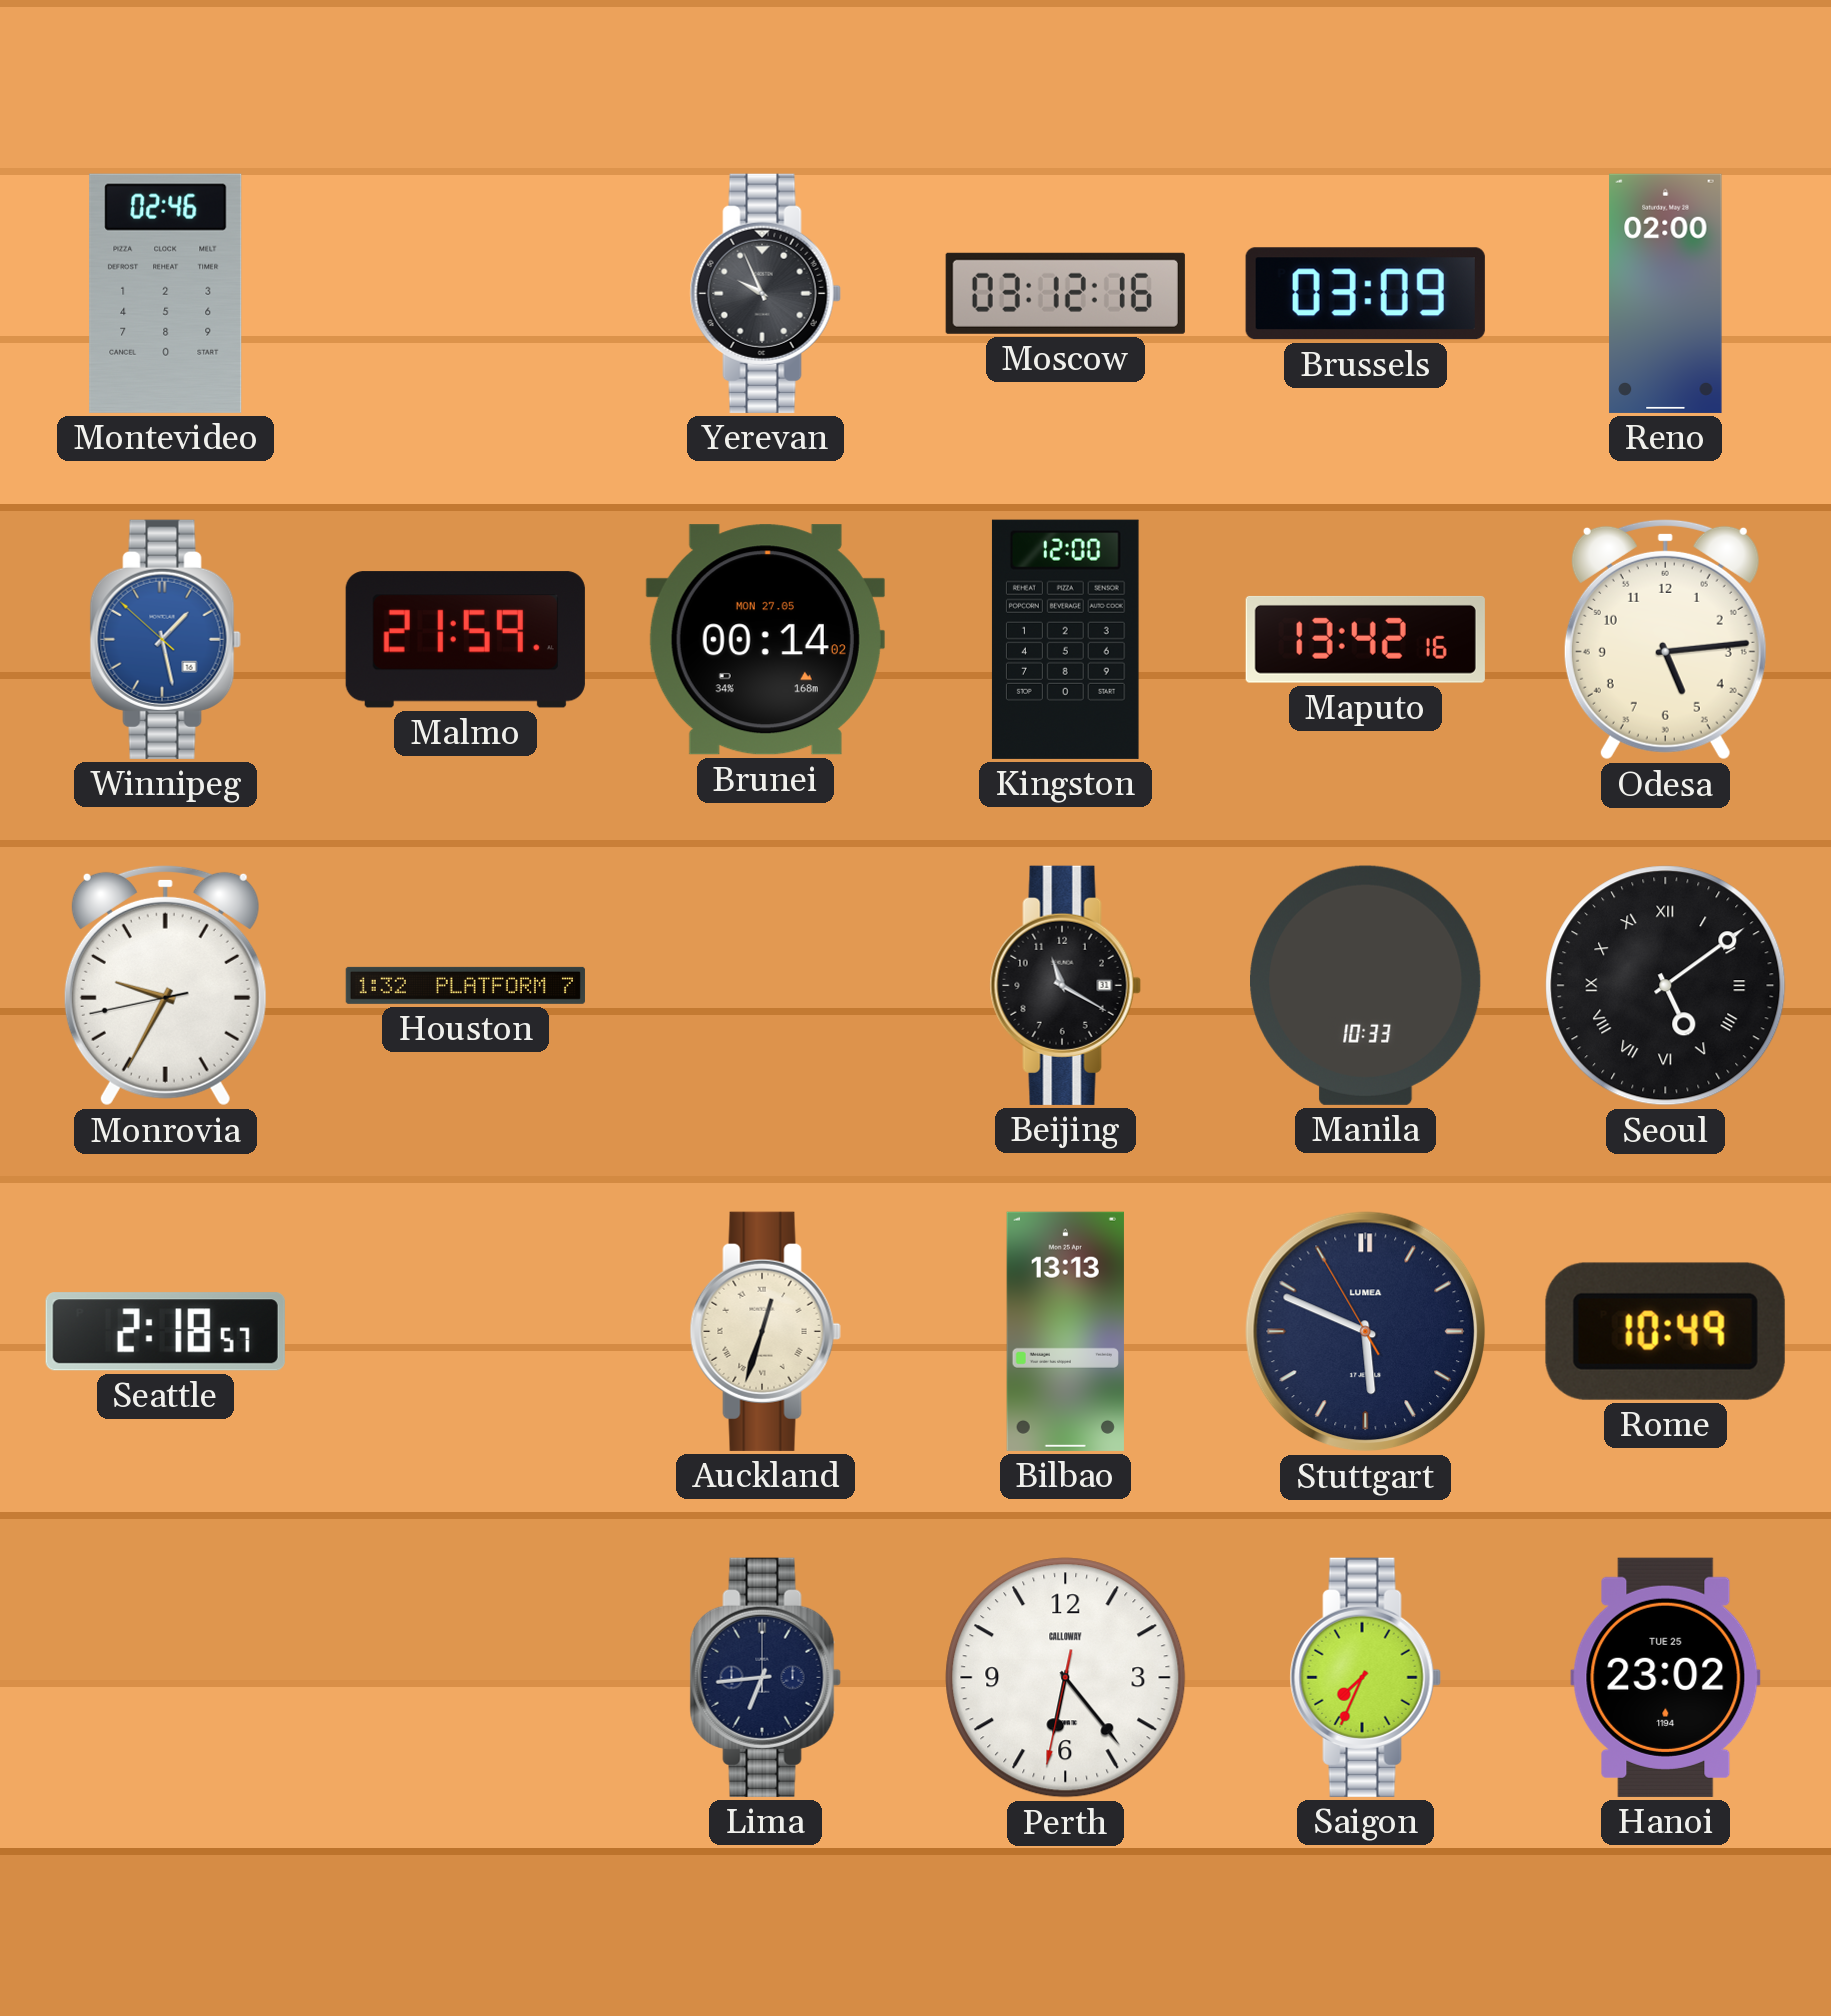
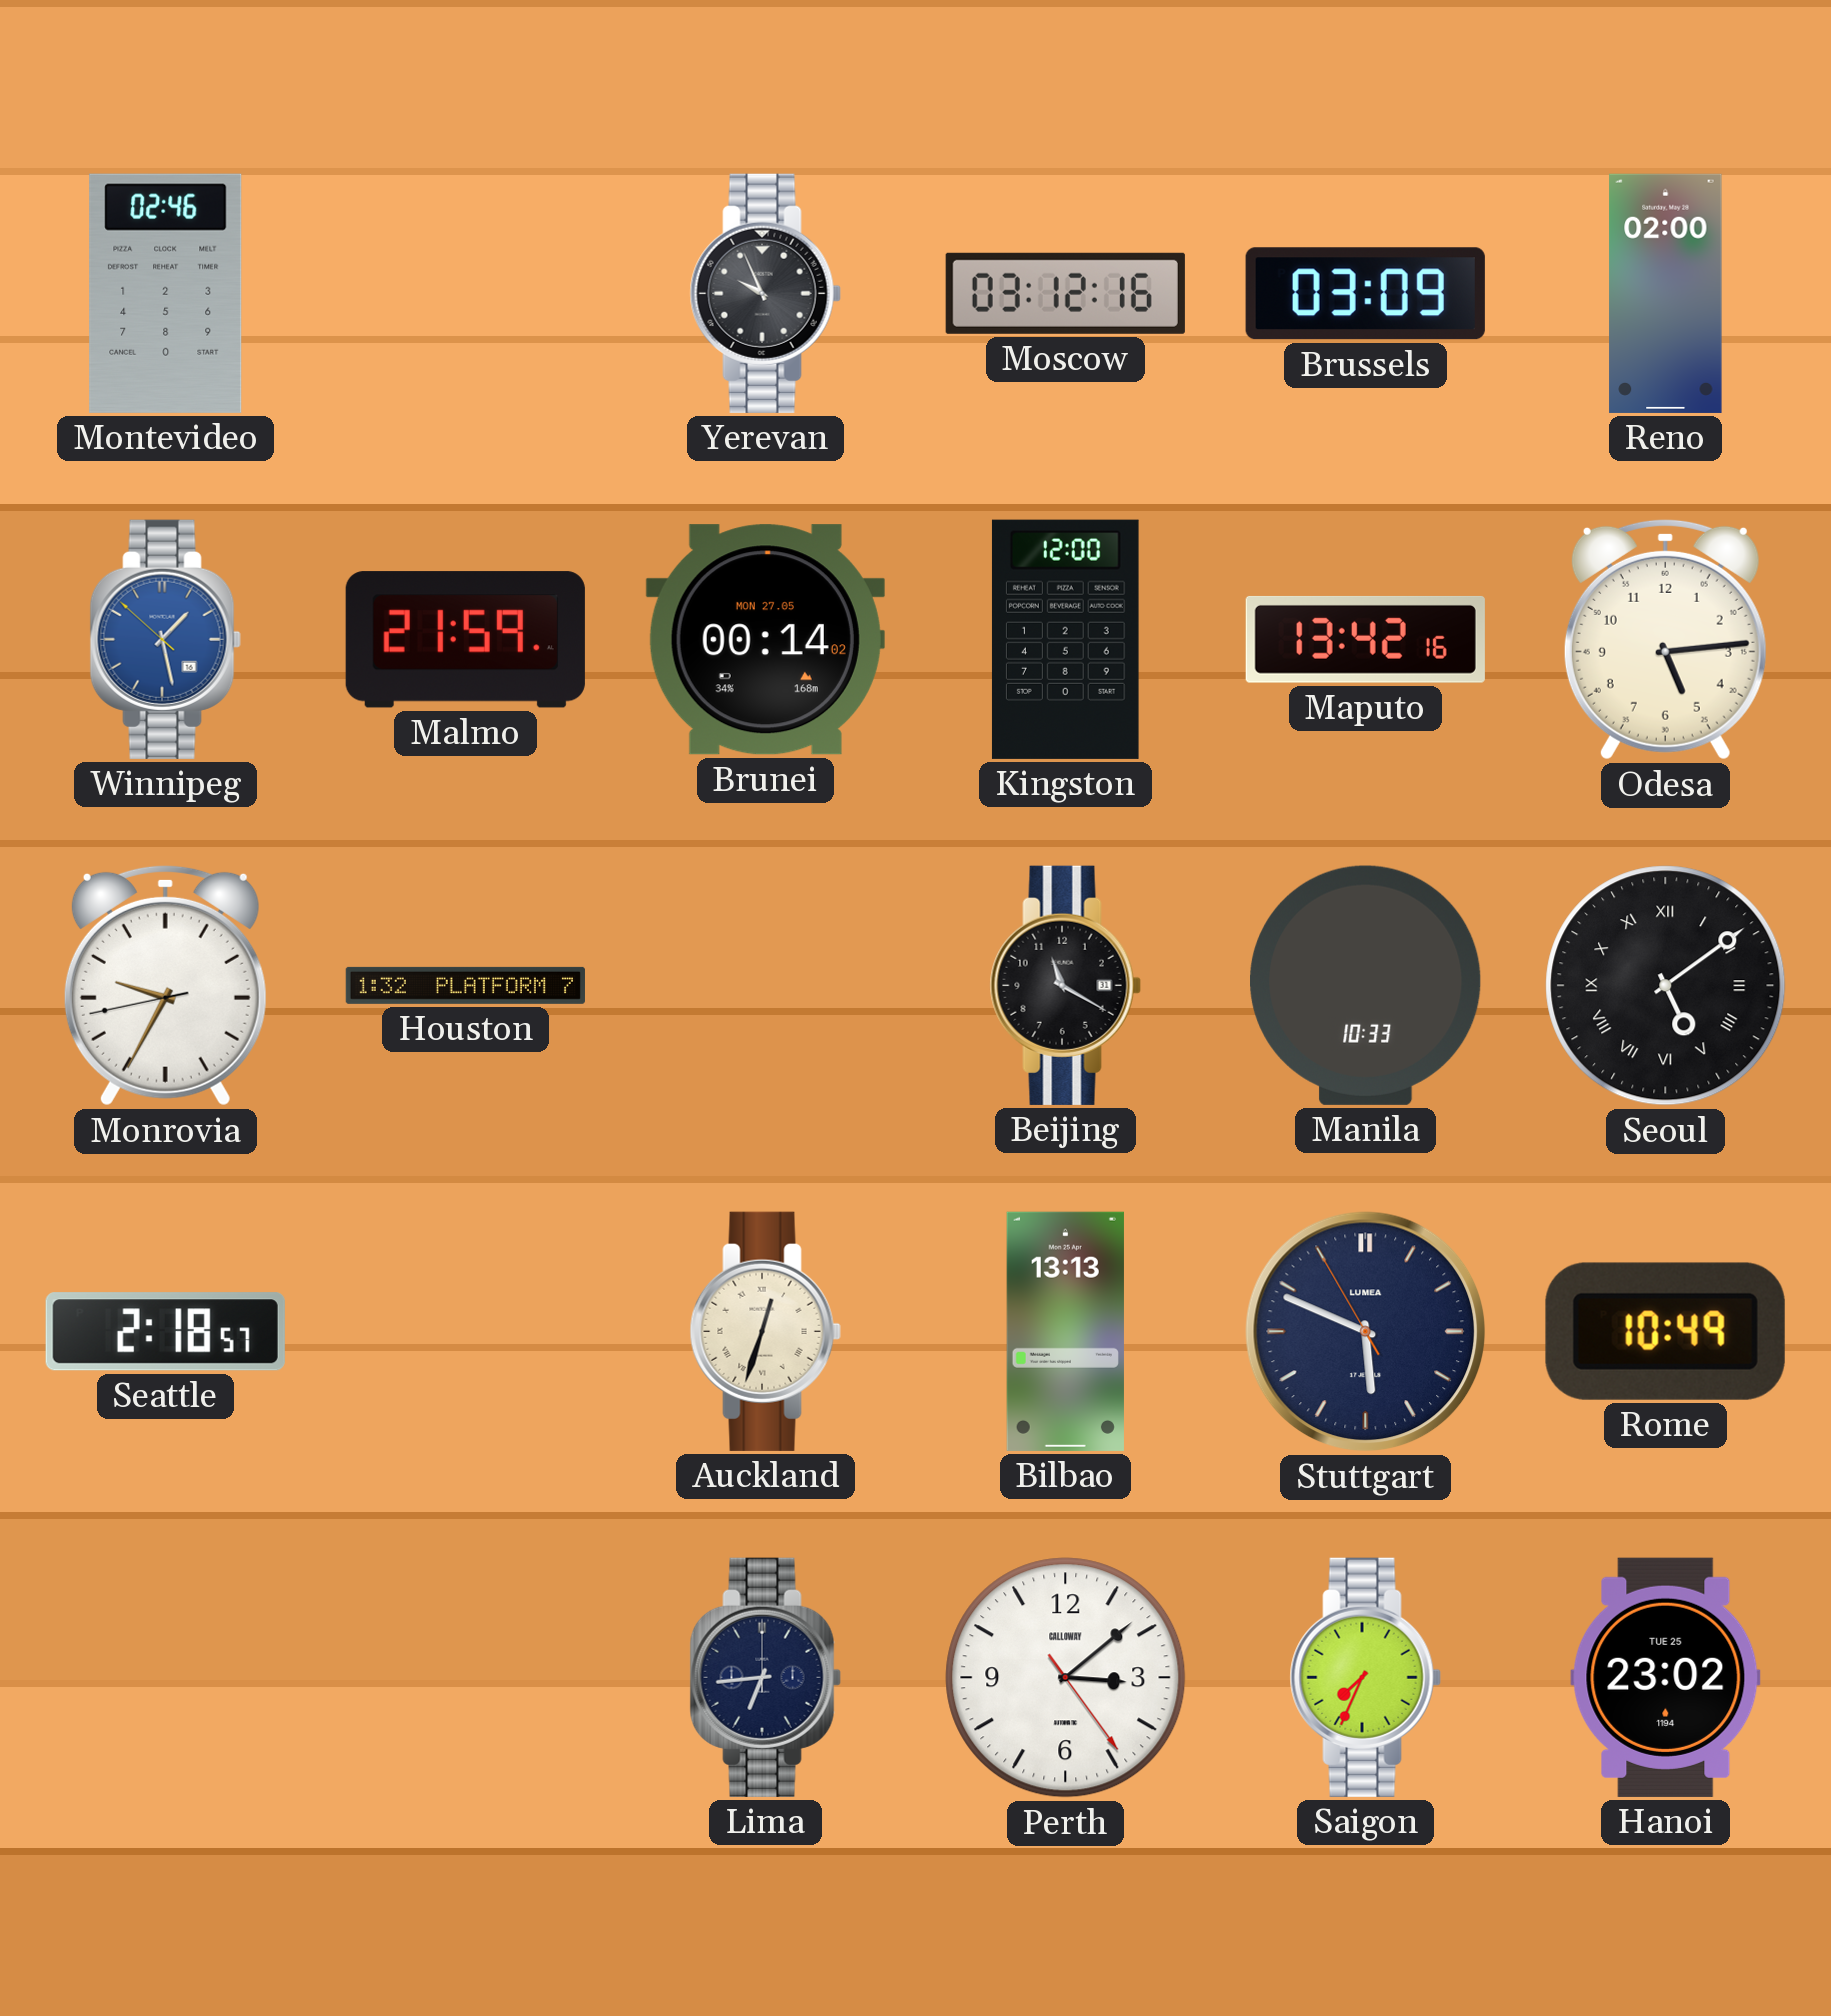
Perth: 6:23 -> 3:08 (1066, 1678)
